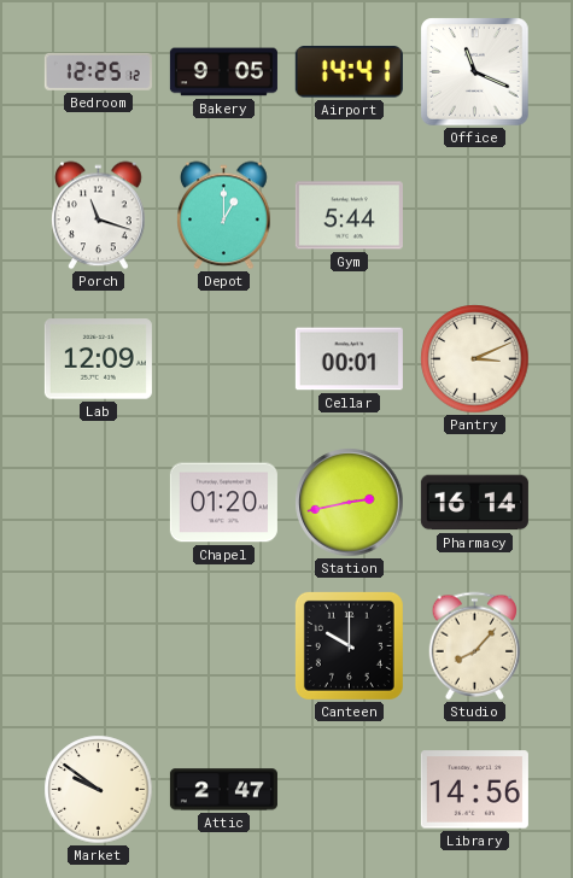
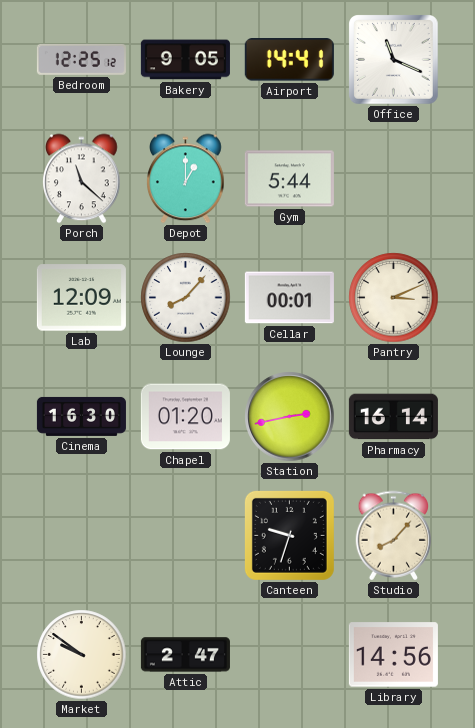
Porch: 11:18 -> 11:22 (82, 179)
Lounge: none -> 8:07 (186, 298)
Cinema: none -> 16:30 (81, 416)
Canteen: 10:00 -> 9:33 (289, 535)
